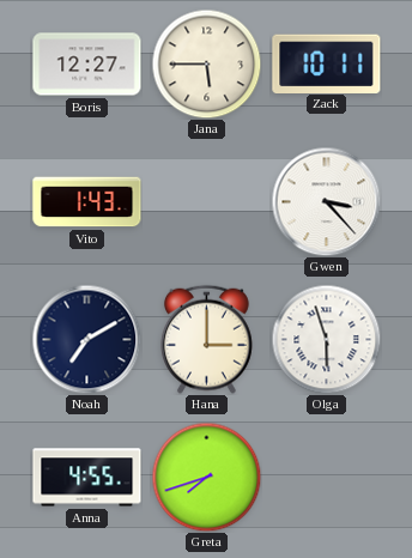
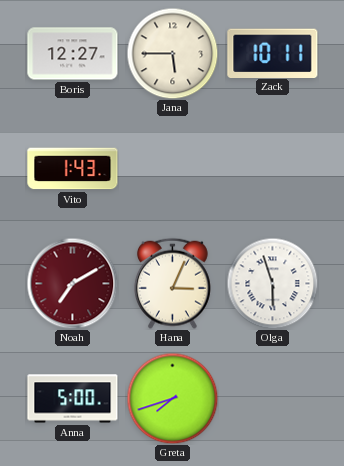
Gwen: 3:23 -> none (326, 201)
Noah dial: navy -> burgundy (72, 283)
Hana: 3:00 -> 3:04 (172, 283)
Anna: 4:55 -> 5:00 (73, 399)
